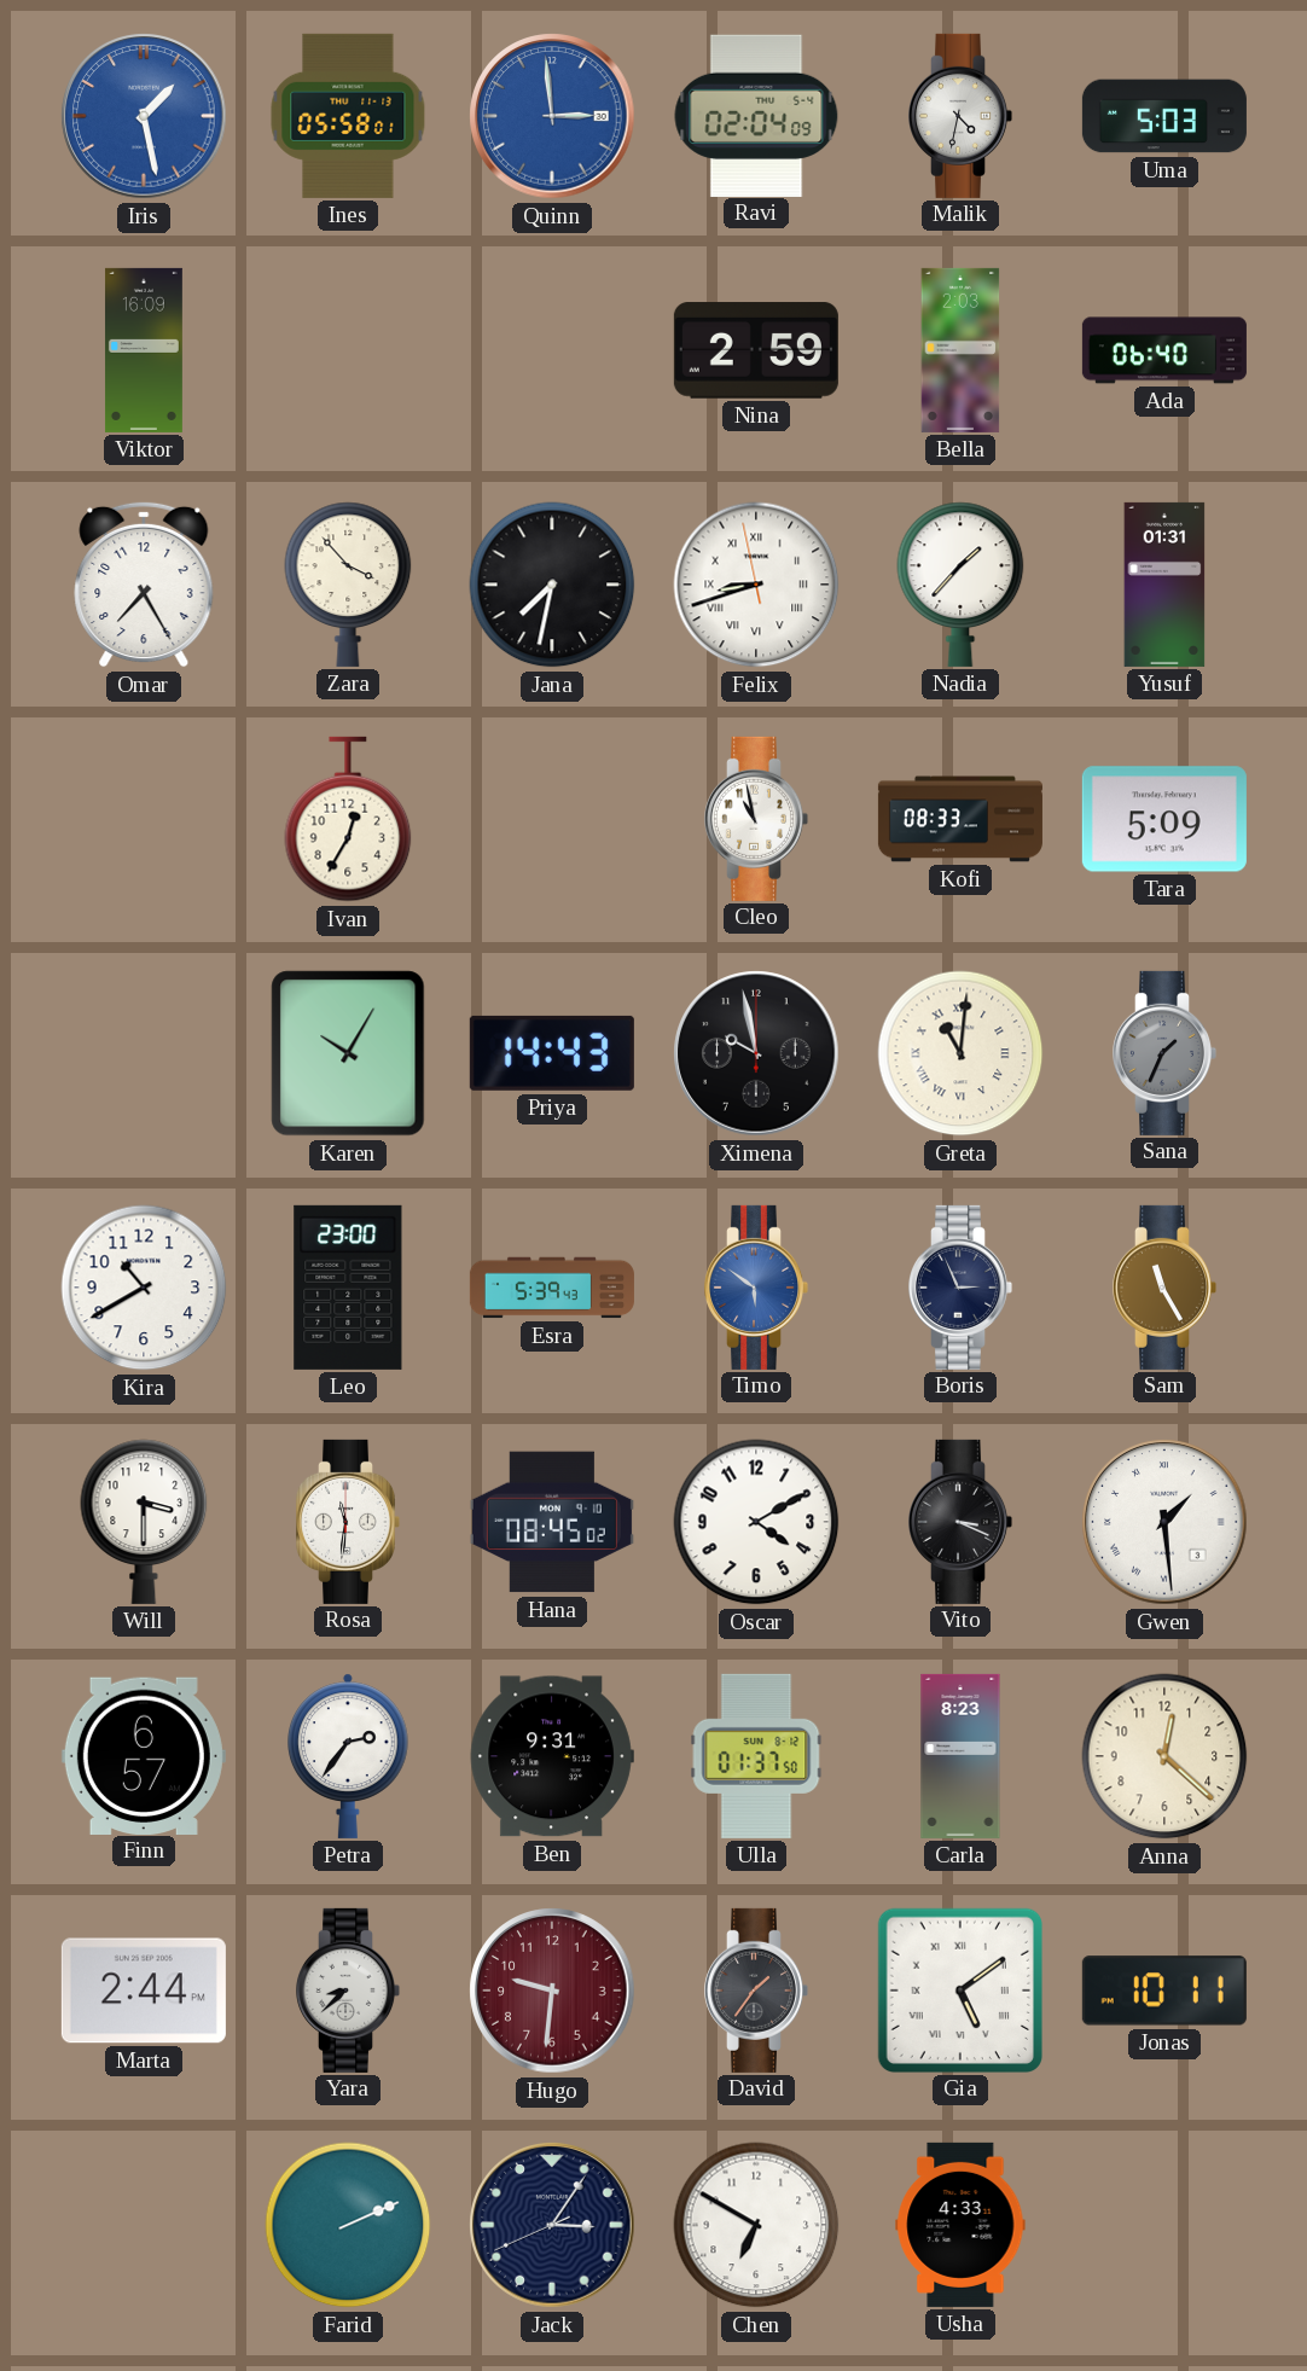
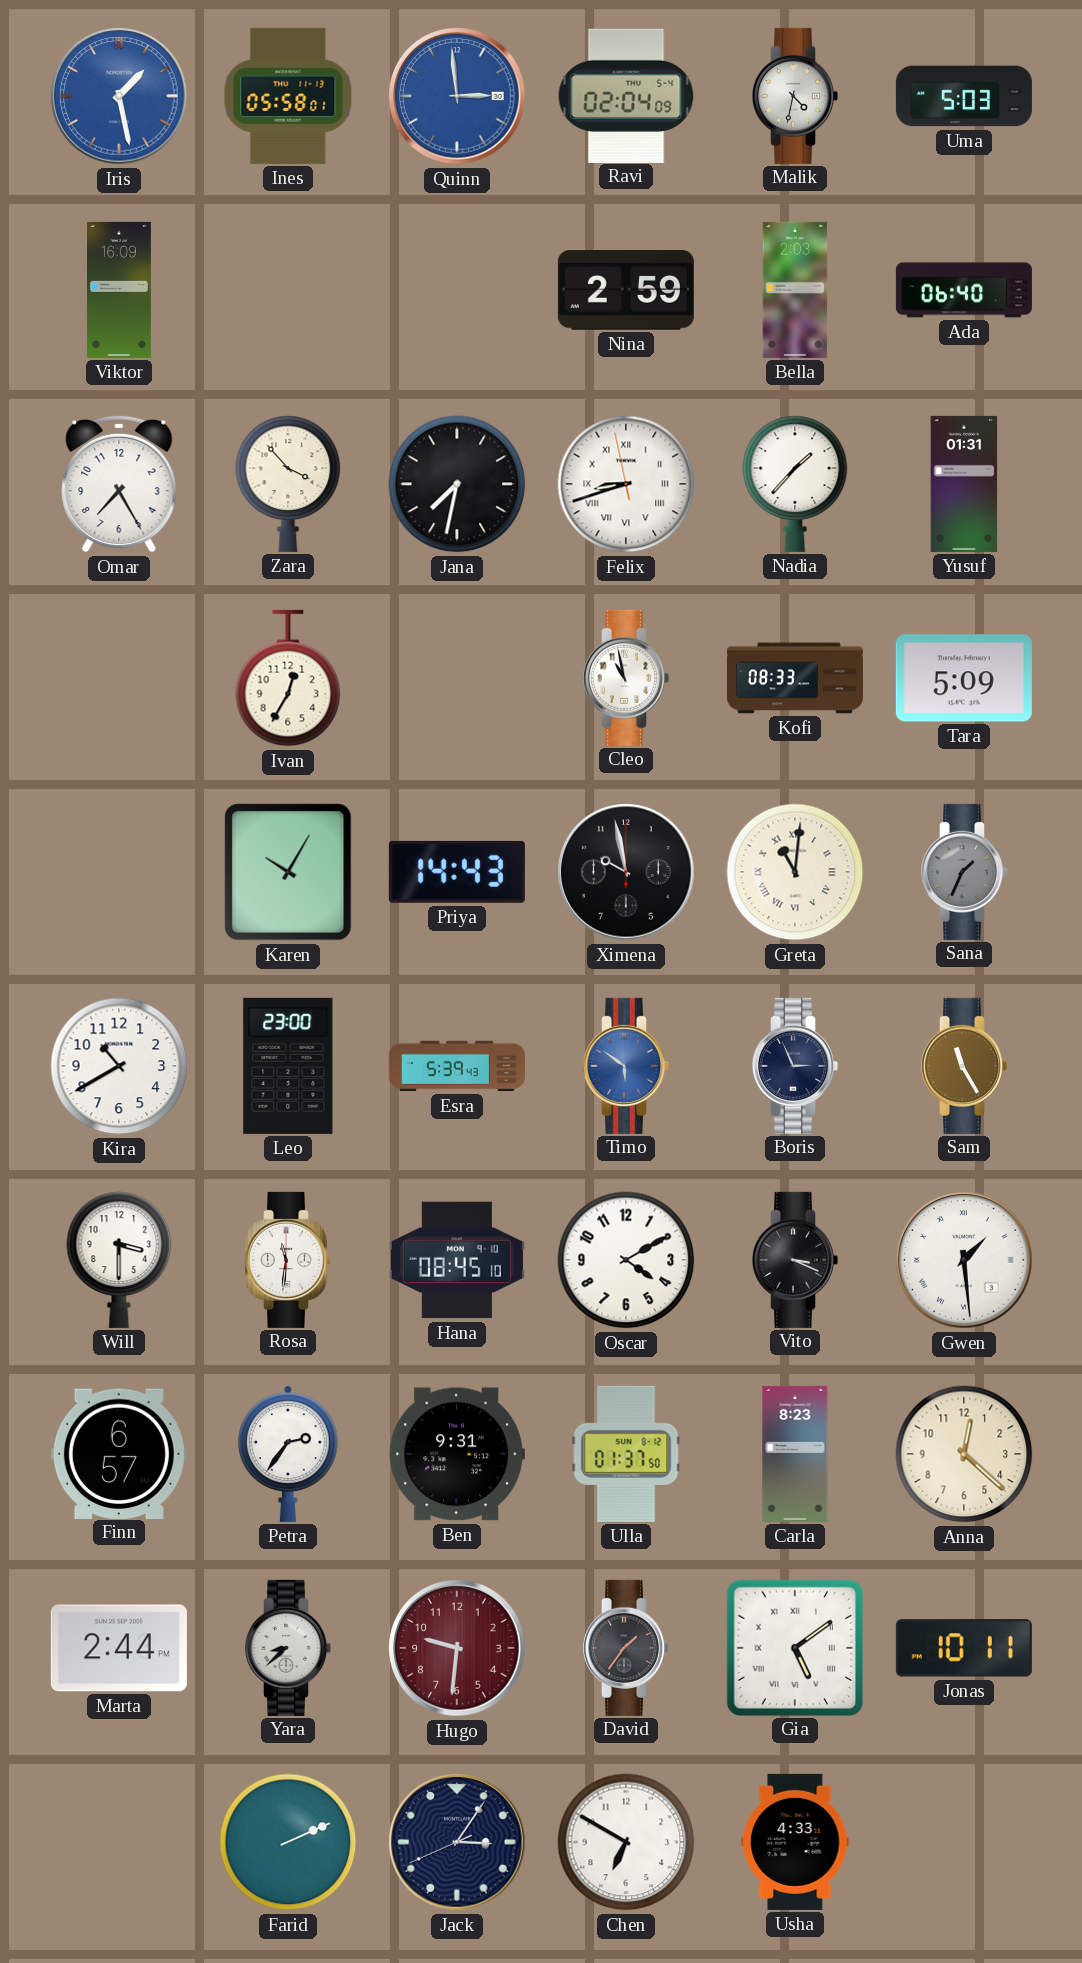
Hana: 08:45:02 -> 08:45:10 (457, 1260)
